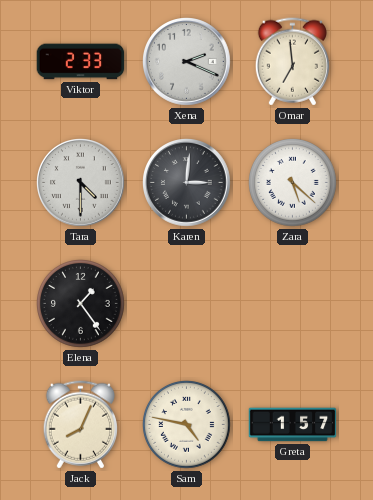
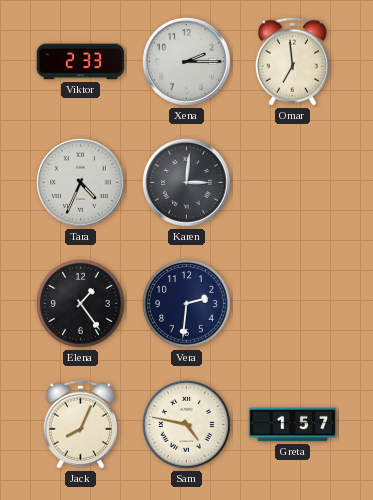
Xena: 2:19 -> 2:15 (187, 62)
Tara: 4:30 -> 4:34 (81, 183)
Zara: 5:22 -> none (293, 183)
Vera: none -> 2:31 (187, 304)
